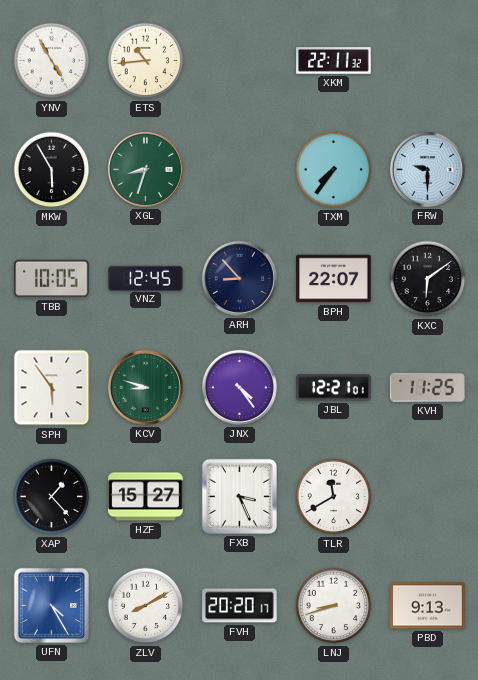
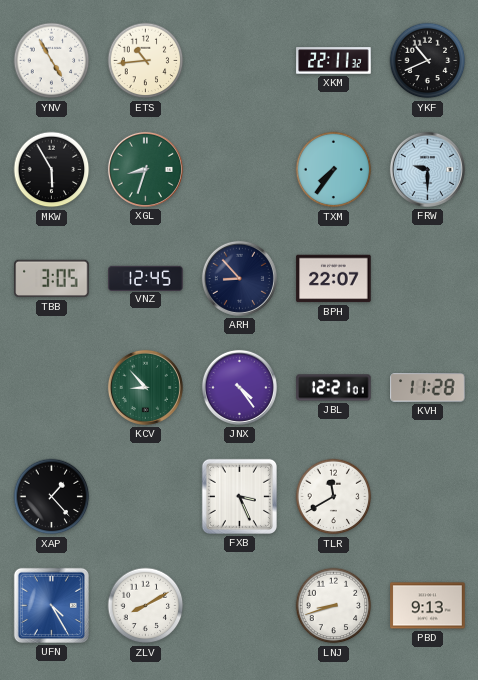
YKF: none -> 10:41 (428, 61)
TBB: 10:05 -> 3:05 (52, 279)
KXC: 6:09 -> none (428, 279)
SPH: 5:54 -> none (52, 388)
KCV: 8:48 -> 8:53 (145, 387)
KVH: 11:25 -> 11:28 (428, 388)
HZF: 15:27 -> none (146, 497)
FVH: 20:20 -> none (240, 606)
